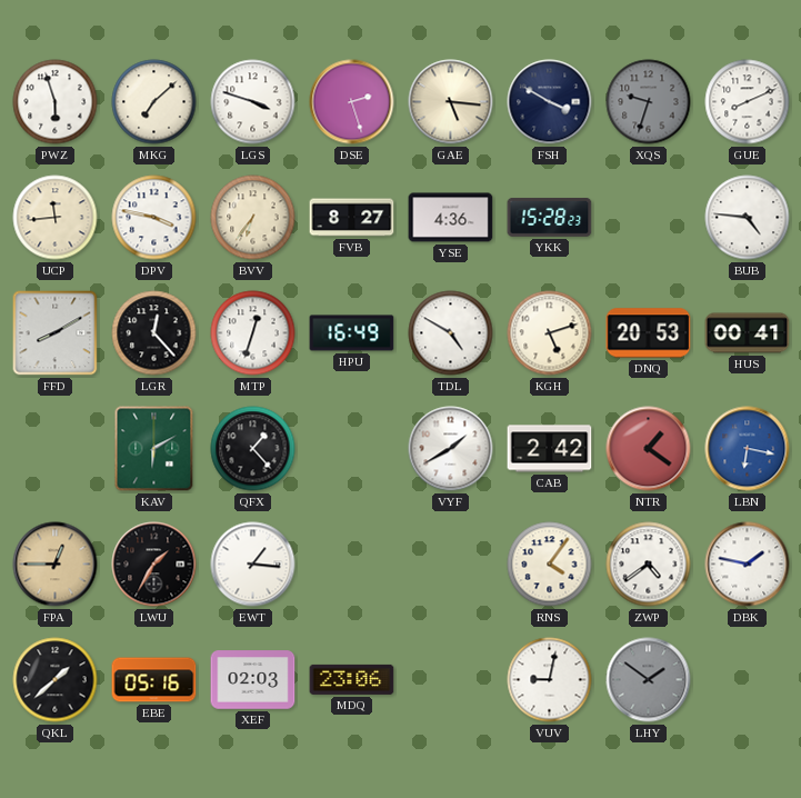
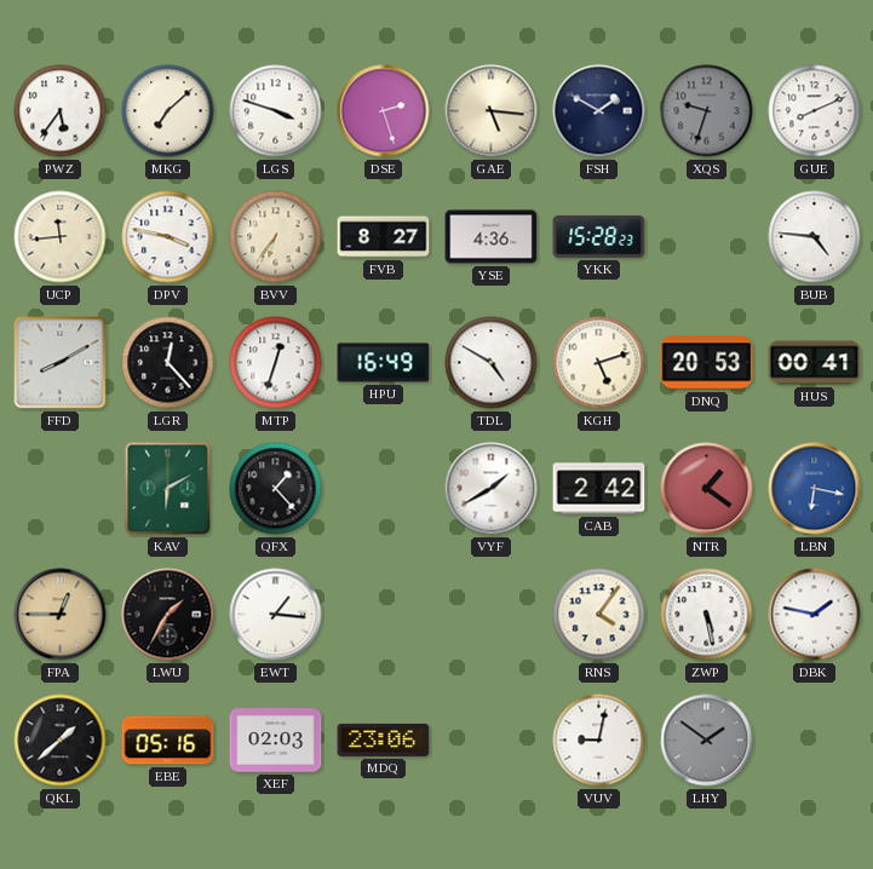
PWZ: 5:57 -> 5:36 (61, 111)
FSH: 3:50 -> 1:50 (599, 111)
ZWP: 4:39 -> 5:28 (707, 615)
